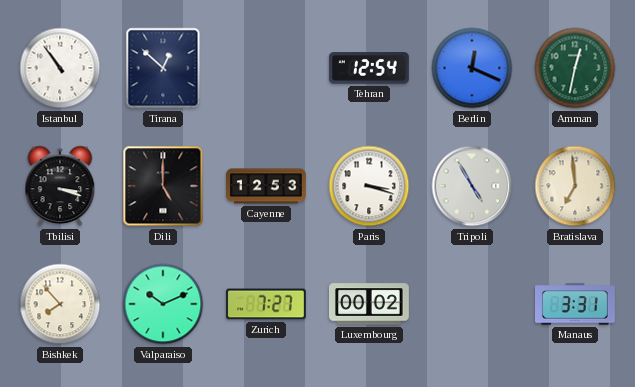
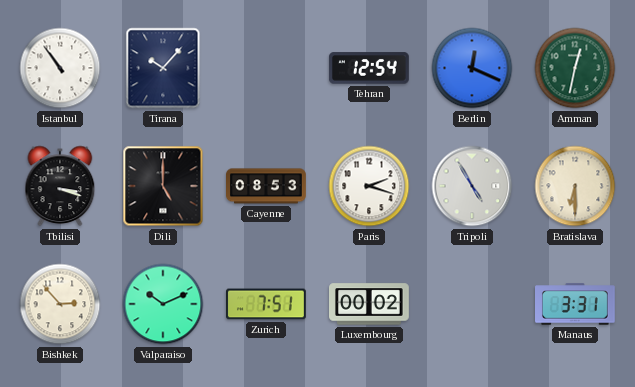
Tirana: 12:52 -> 10:07 (163, 68)
Cayenne: 12:53 -> 08:53 (267, 186)
Paris: 3:18 -> 2:18 (369, 186)
Bratislava: 6:59 -> 6:30 (575, 186)
Bishkek: 7:53 -> 2:53 (60, 304)
Zurich: 7:27 -> 7:51 (267, 304)
